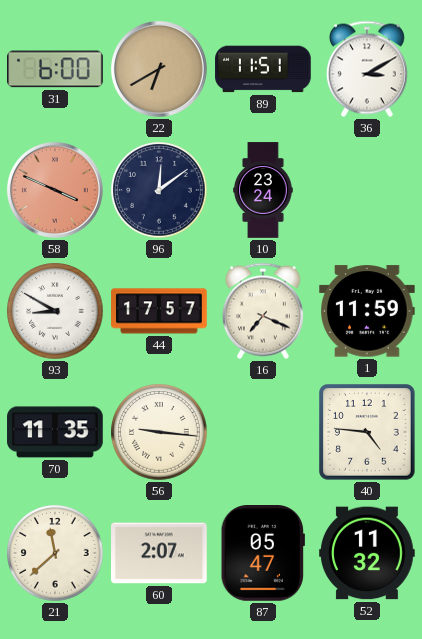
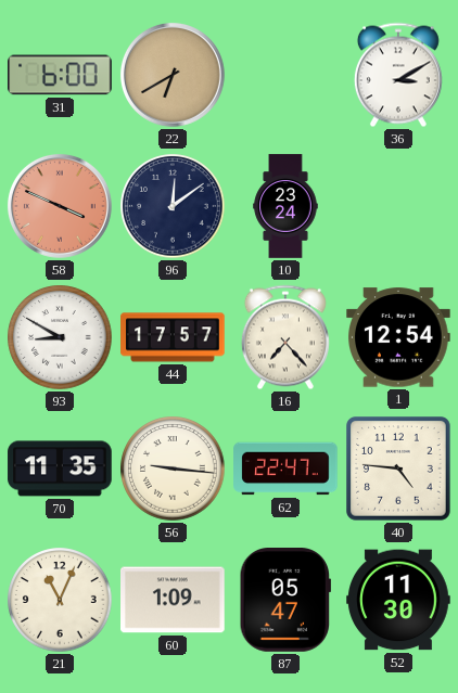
89: 11:51 -> none (263, 69)
16: 7:19 -> 7:23 (285, 337)
1: 11:59 -> 12:54 (399, 337)
62: none -> 22:47 (285, 469)
21: 11:38 -> 11:04 (60, 600)
60: 2:07 -> 1:09 (173, 600)
52: 11:32 -> 11:30 (398, 600)
